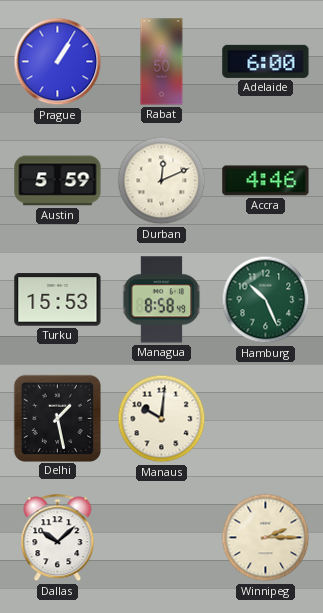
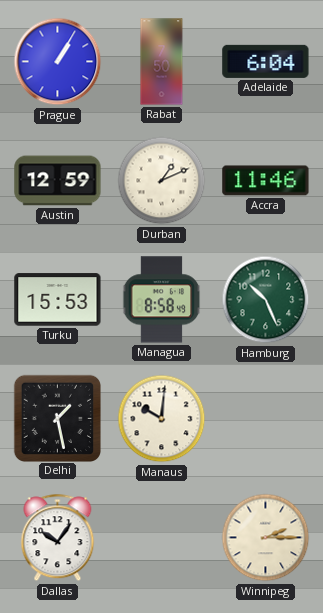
Adelaide: 6:00 -> 6:04 (266, 61)
Austin: 5:59 -> 12:59 (58, 181)
Durban: 12:11 -> 1:11 (162, 181)
Accra: 4:46 -> 11:46 (266, 181)
Dallas: 10:08 -> 10:06 (58, 538)
